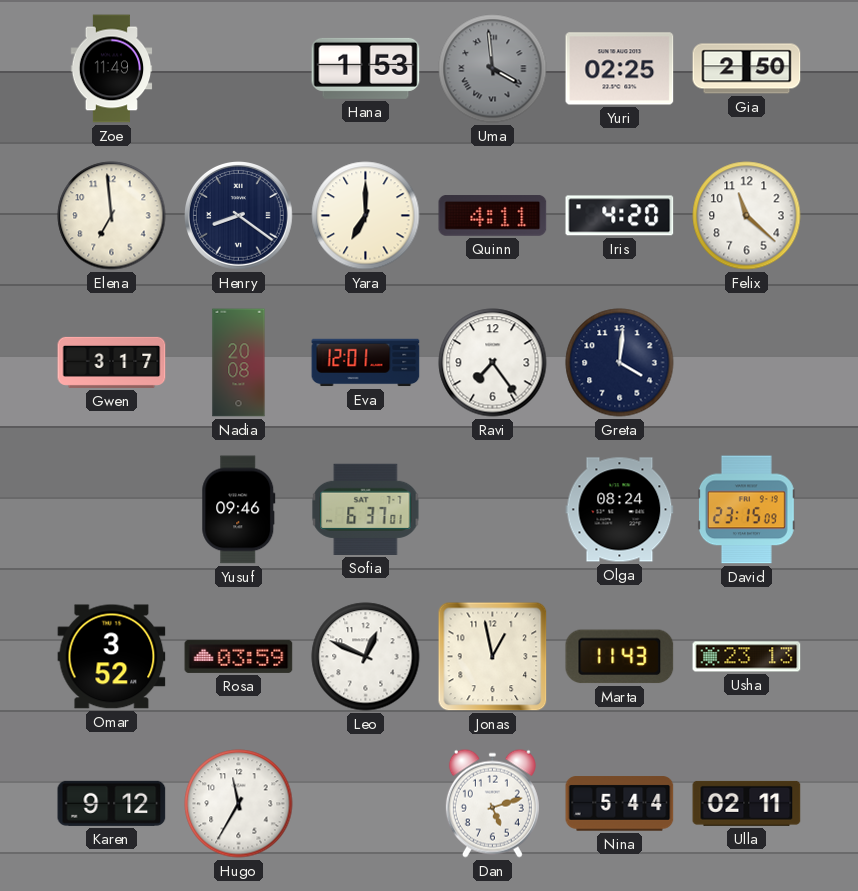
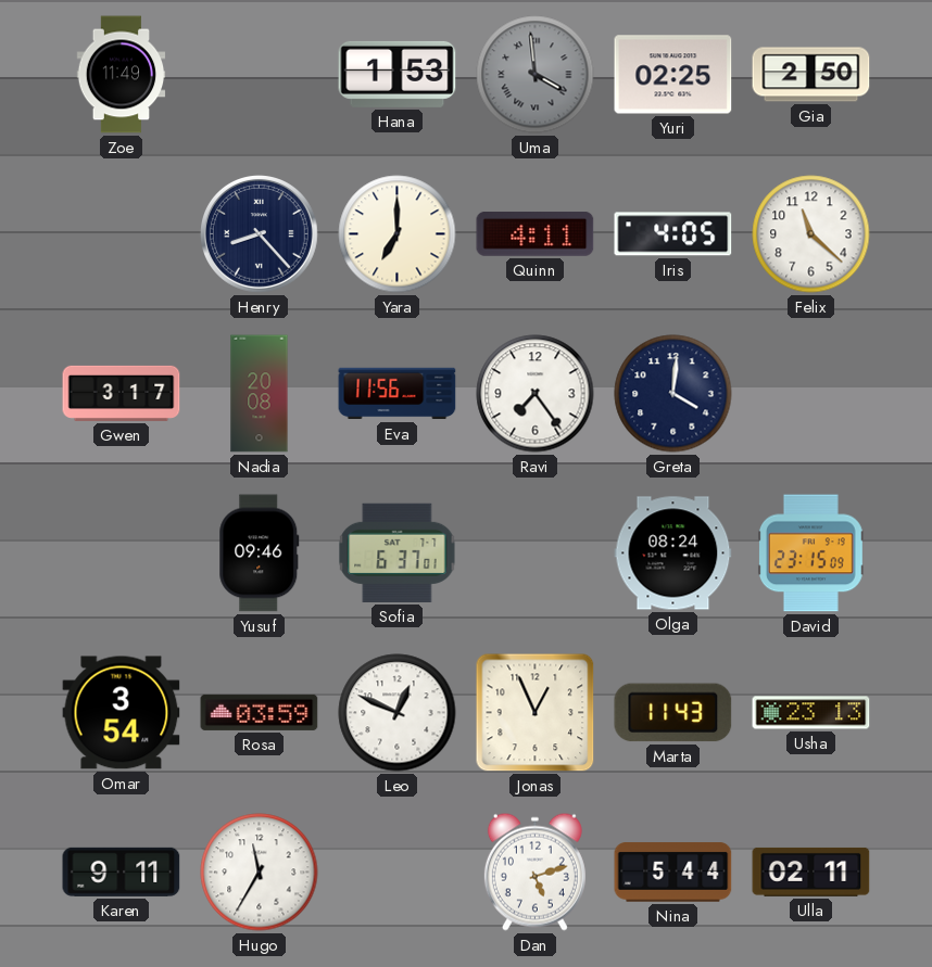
Elena: 6:59 -> none (112, 216)
Henry: 8:21 -> 8:23 (260, 234)
Iris: 4:20 -> 4:05 (673, 234)
Eva: 12:01 -> 11:56 (398, 394)
Omar: 3:52 -> 3:54 (122, 713)
Jonas: 12:58 -> 12:56 (536, 713)
Karen: 9:12 -> 9:11 (122, 871)
